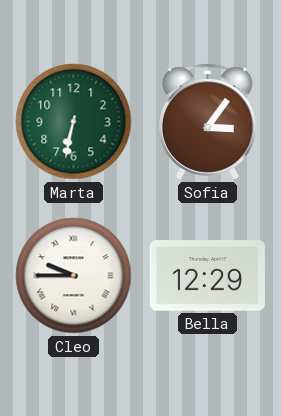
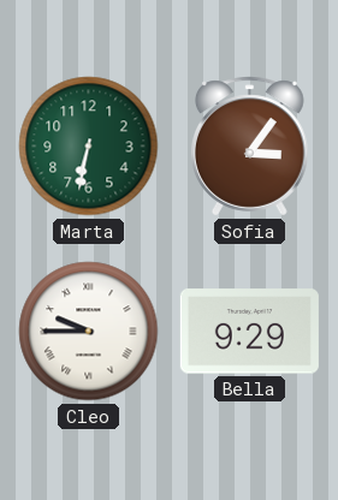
Bella: 12:29 -> 9:29 (249, 332)
